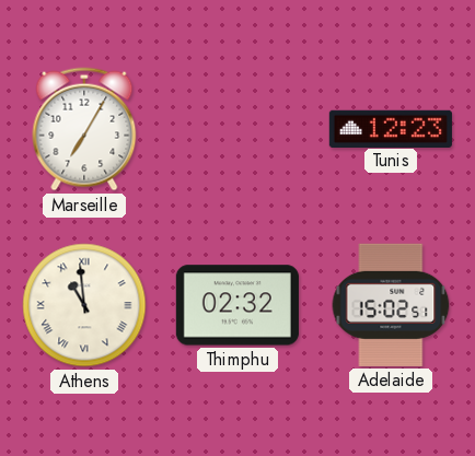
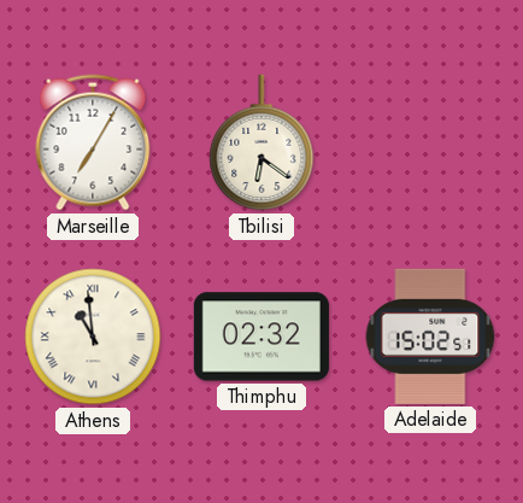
Tbilisi: none -> 6:21 (261, 142)
Tunis: 12:23 -> none (391, 128)
